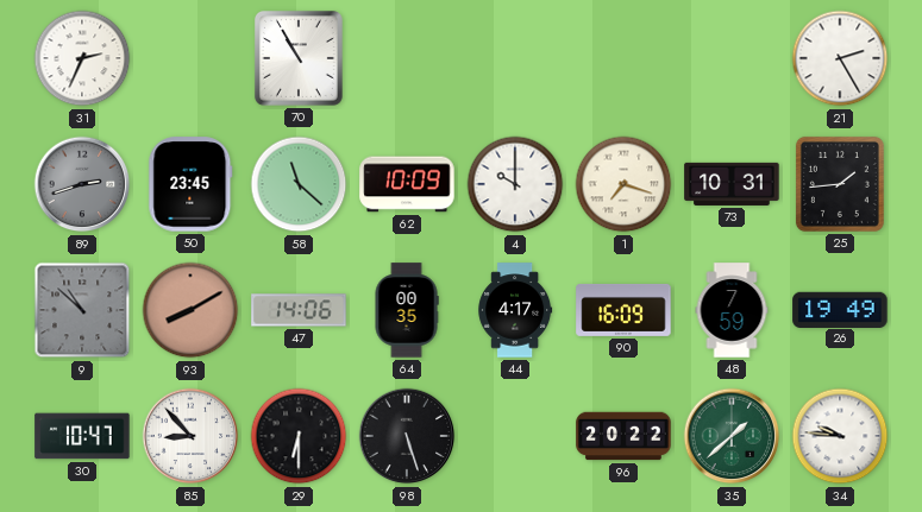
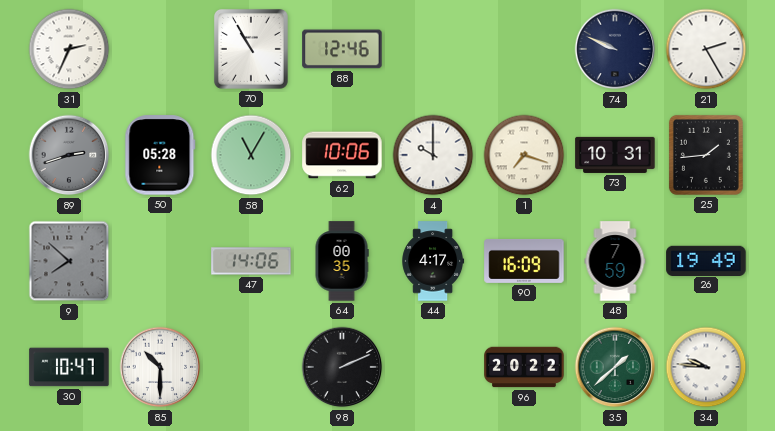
88: none -> 12:46 (342, 49)
74: none -> 9:49 (615, 49)
50: 23:45 -> 05:28 (160, 155)
58: 11:22 -> 11:05 (251, 155)
62: 10:09 -> 10:06 (342, 155)
9: 10:52 -> 7:52 (69, 261)
93: 8:10 -> none (190, 310)
85: 8:53 -> 10:30 (160, 367)
29: 6:30 -> none (299, 436)
98: 5:27 -> 2:11 (342, 367)
